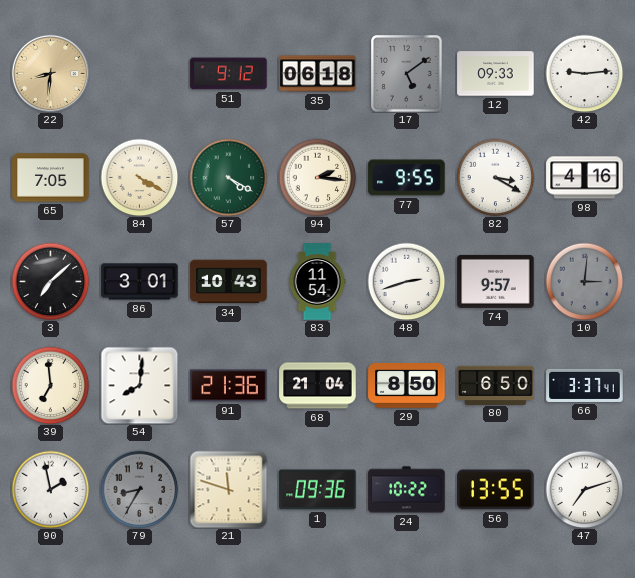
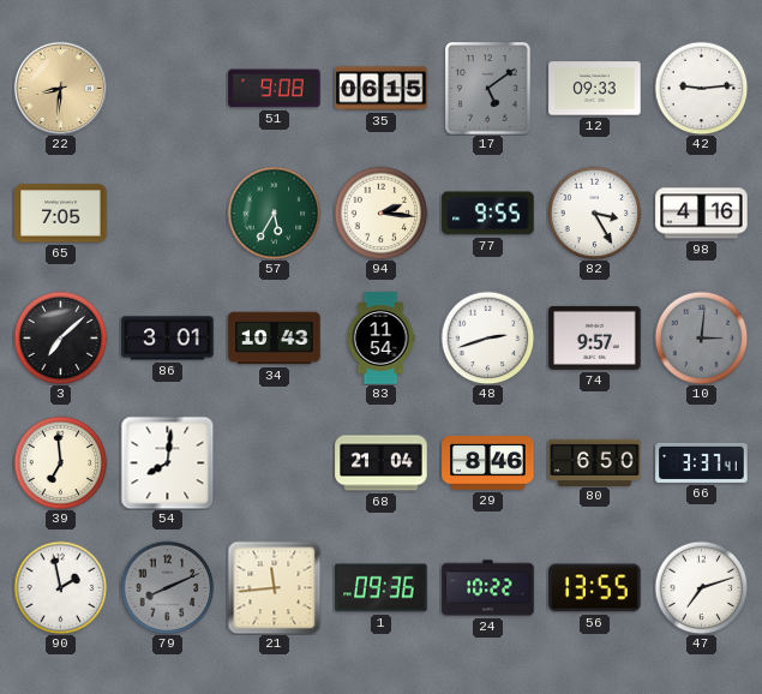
51: 9:12 -> 9:08 (275, 89)
35: 06:18 -> 06:15 (382, 89)
84: 4:20 -> none (139, 177)
57: 4:20 -> 5:35 (274, 213)
82: 3:20 -> 3:25 (594, 213)
91: 21:36 -> none (229, 386)
29: 8:50 -> 8:46 (488, 462)
79: 8:35 -> 8:11 (167, 587)
21: 11:48 -> 11:44 (274, 587)
